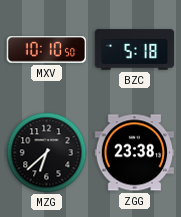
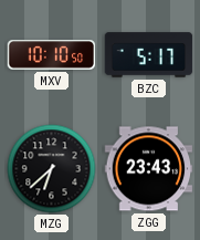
BZC: 5:18 -> 5:17 (149, 55)
ZGG: 23:38 -> 23:43 (149, 169)
